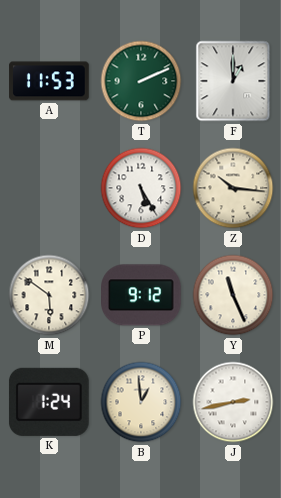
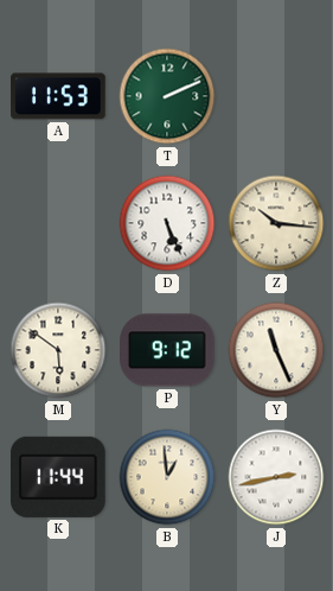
F: 1:00 -> none (233, 81)
D: 5:25 -> 5:26 (167, 223)
K: 1:24 -> 11:44 (58, 477)
